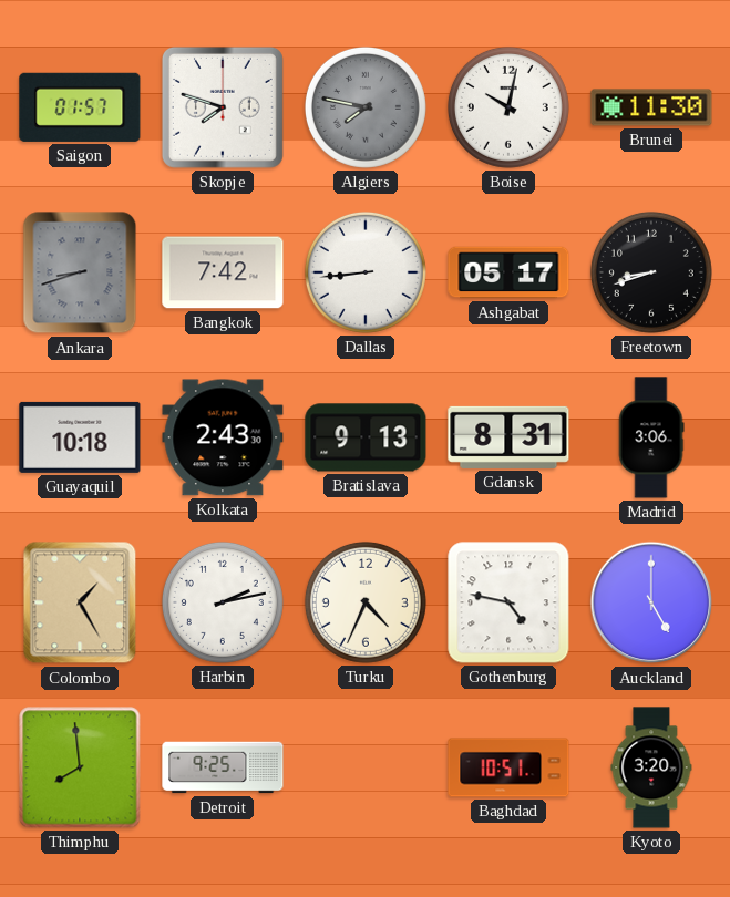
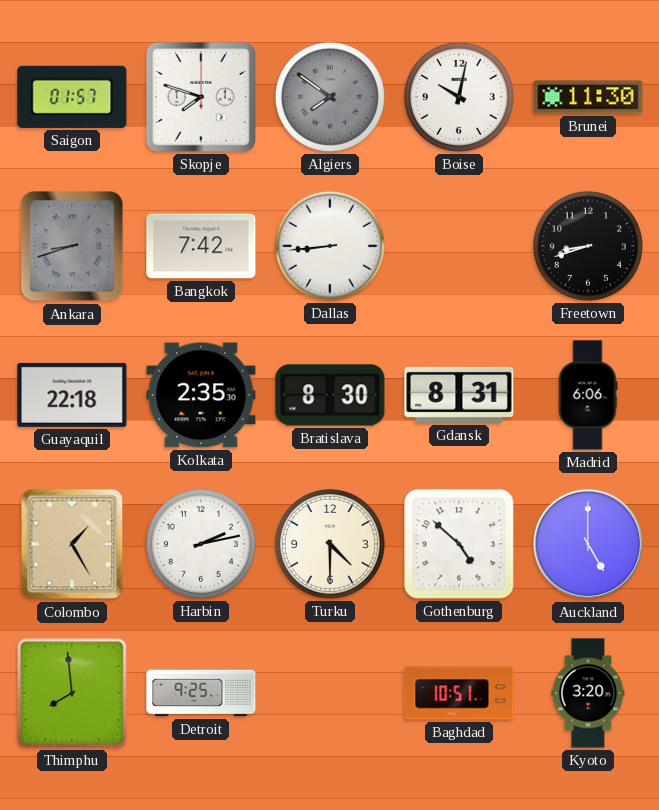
Algiers: 7:47 -> 7:51 (330, 97)
Ashgabat: 05:17 -> none (508, 272)
Guayaquil: 10:18 -> 22:18 (72, 395)
Kolkata: 2:43 -> 2:35 (201, 395)
Bratislava: 9:13 -> 8:30 (330, 395)
Madrid: 3:06 -> 6:06 (588, 395)
Turku: 4:34 -> 4:30 (330, 544)
Gothenburg: 4:47 -> 4:52 (459, 544)
